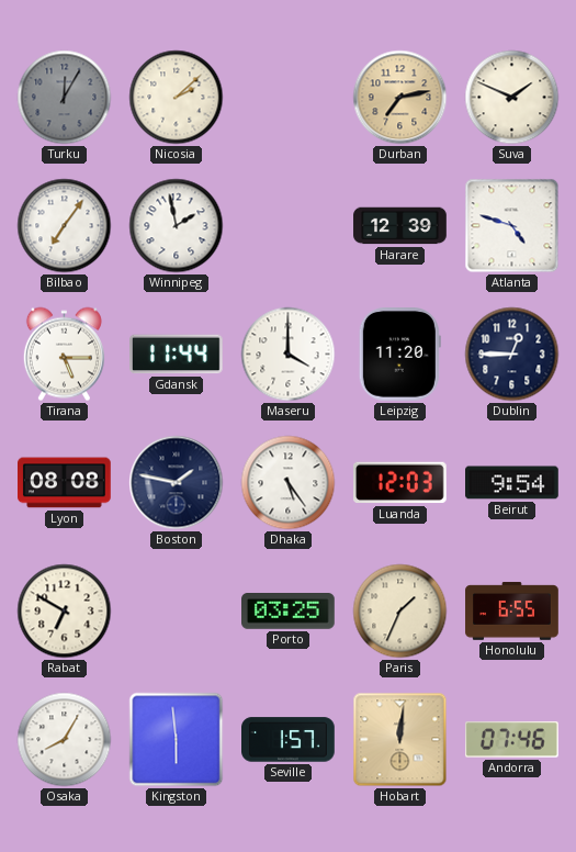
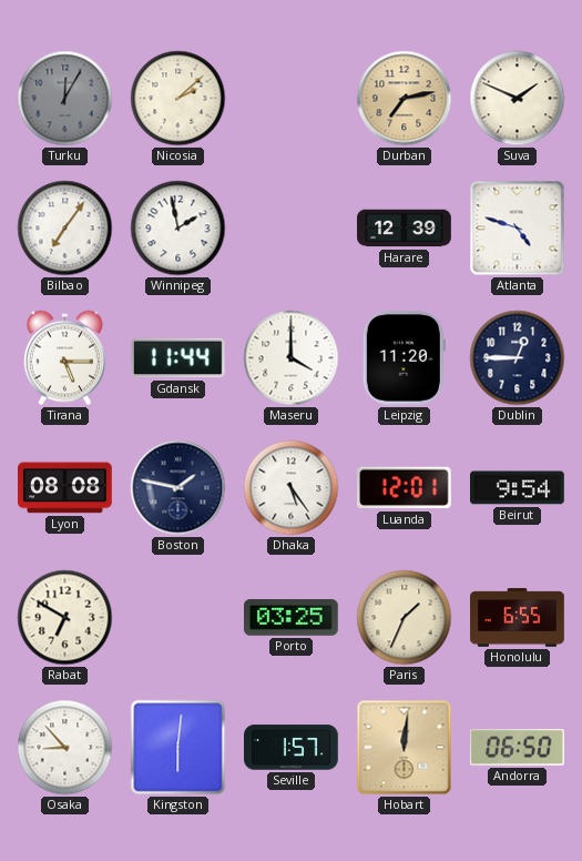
Luanda: 12:03 -> 12:01 (405, 488)
Osaka: 8:05 -> 8:53 (65, 748)
Kingston: 5:59 -> 6:01 (178, 748)
Andorra: 07:46 -> 06:50 (518, 748)
